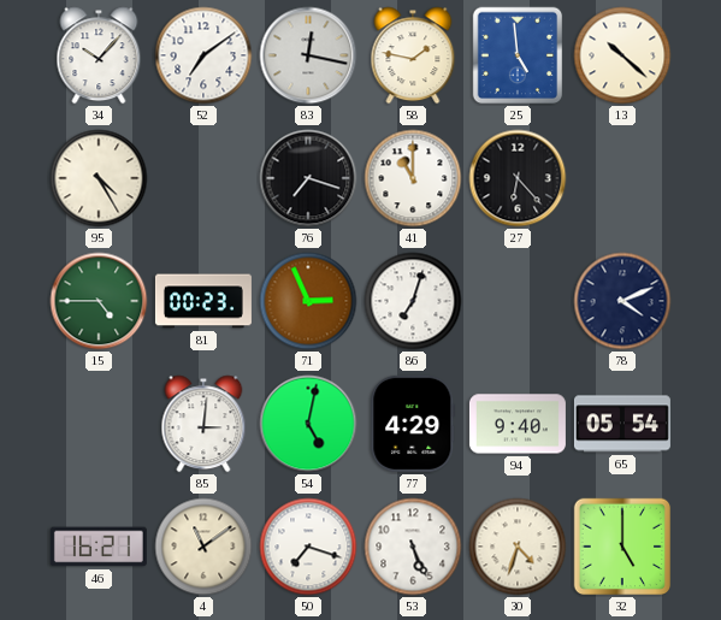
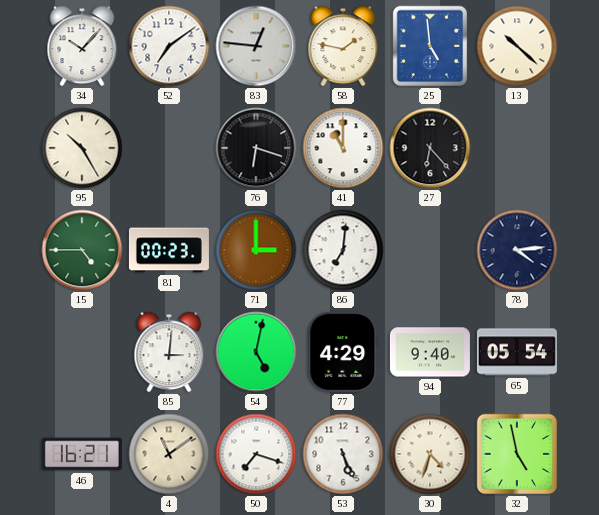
83: 12:17 -> 12:46 (256, 46)
95: 4:25 -> 10:25 (82, 148)
76: 7:18 -> 6:18 (256, 148)
71: 2:56 -> 3:00 (256, 250)
86: 7:03 -> 7:01 (343, 250)
78: 4:11 -> 4:14 (517, 250)
32: 5:00 -> 4:58 (517, 454)
